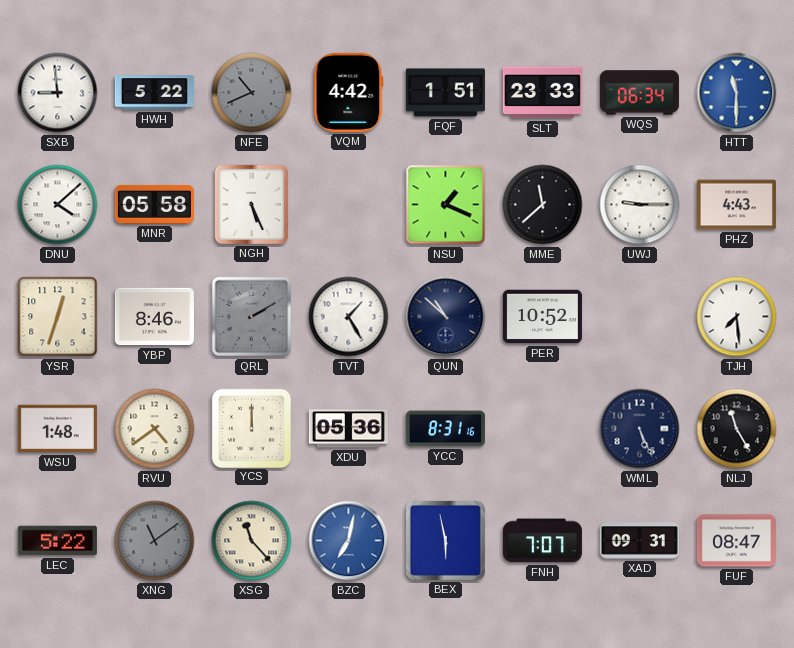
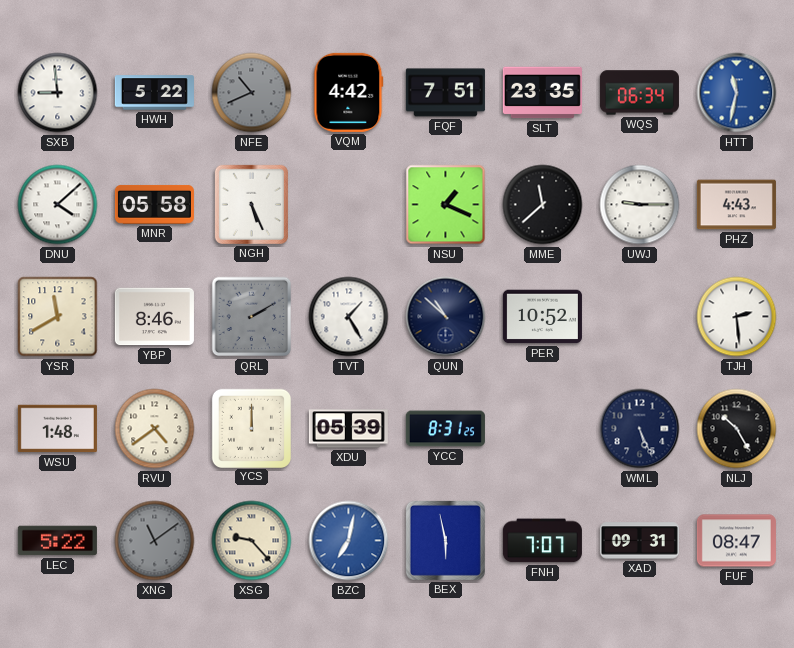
FQF: 1:51 -> 7:51 (445, 93)
SLT: 23:33 -> 23:35 (542, 93)
HTT: 11:30 -> 11:32 (737, 93)
YSR: 12:33 -> 11:40 (58, 317)
TJH: 7:29 -> 2:29 (737, 317)
XDU: 05:36 -> 05:39 (348, 429)
YCC: 8:31:16 -> 8:31:25 (445, 429)
NLJ: 11:25 -> 10:25 (737, 429)
XSG: 11:23 -> 9:23 (252, 541)
